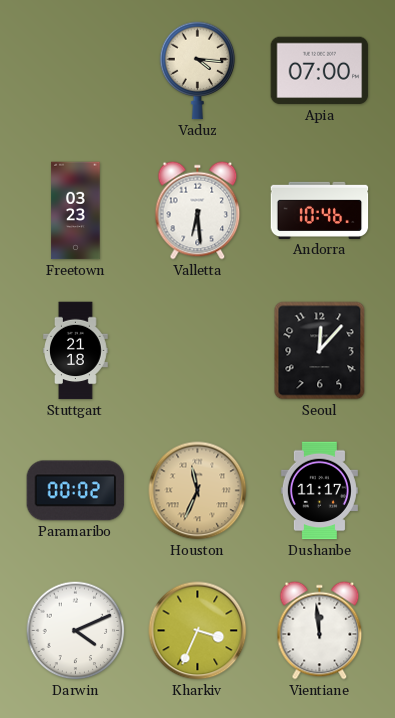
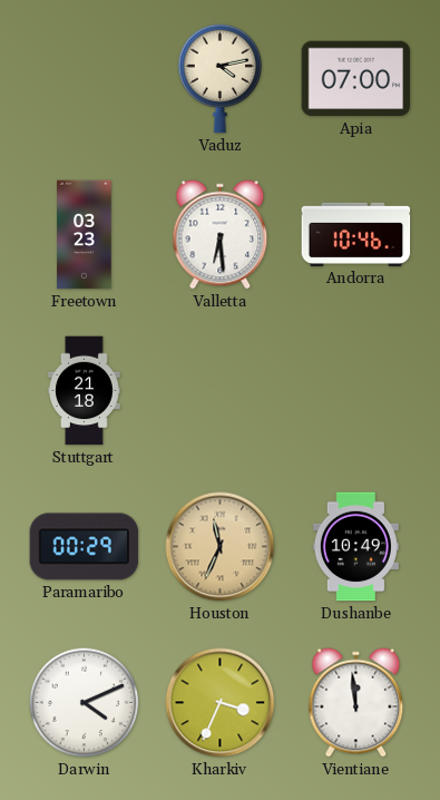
Vaduz: 4:16 -> 4:13 (221, 79)
Seoul: 12:07 -> none (320, 351)
Paramaribo: 00:02 -> 00:29 (85, 547)
Dushanbe: 11:17 -> 10:49 (355, 547)
